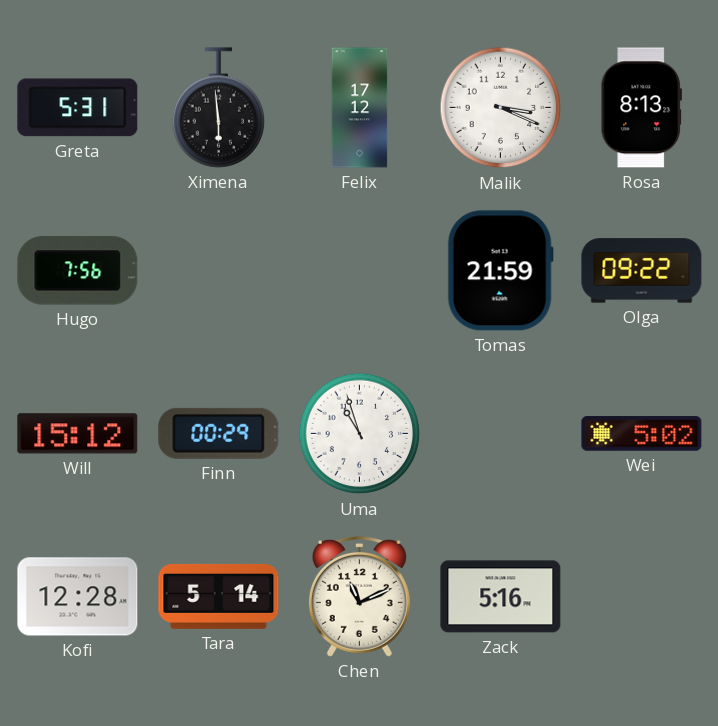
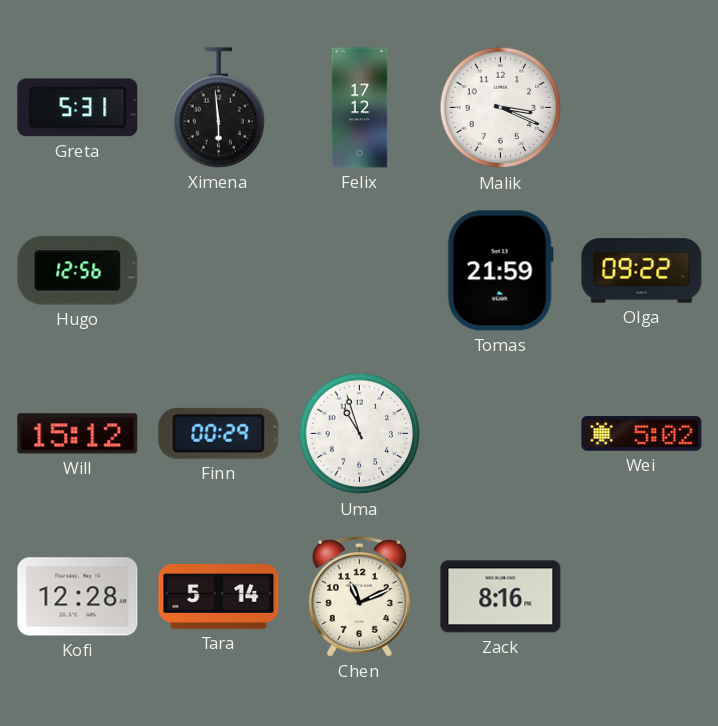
Rosa: 8:13 -> none (641, 108)
Hugo: 7:56 -> 12:56 (78, 271)
Zack: 5:16 -> 8:16 (501, 597)
